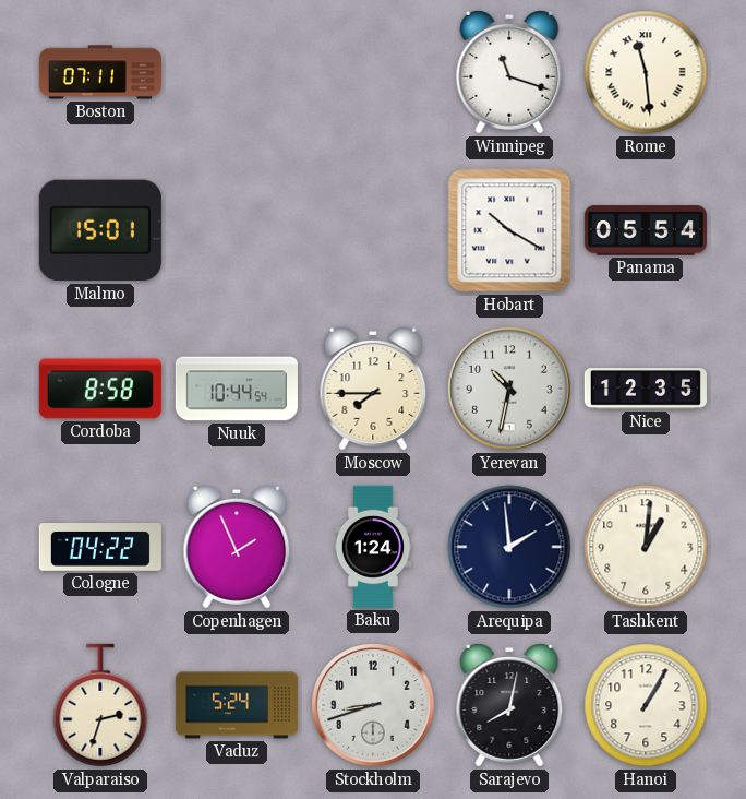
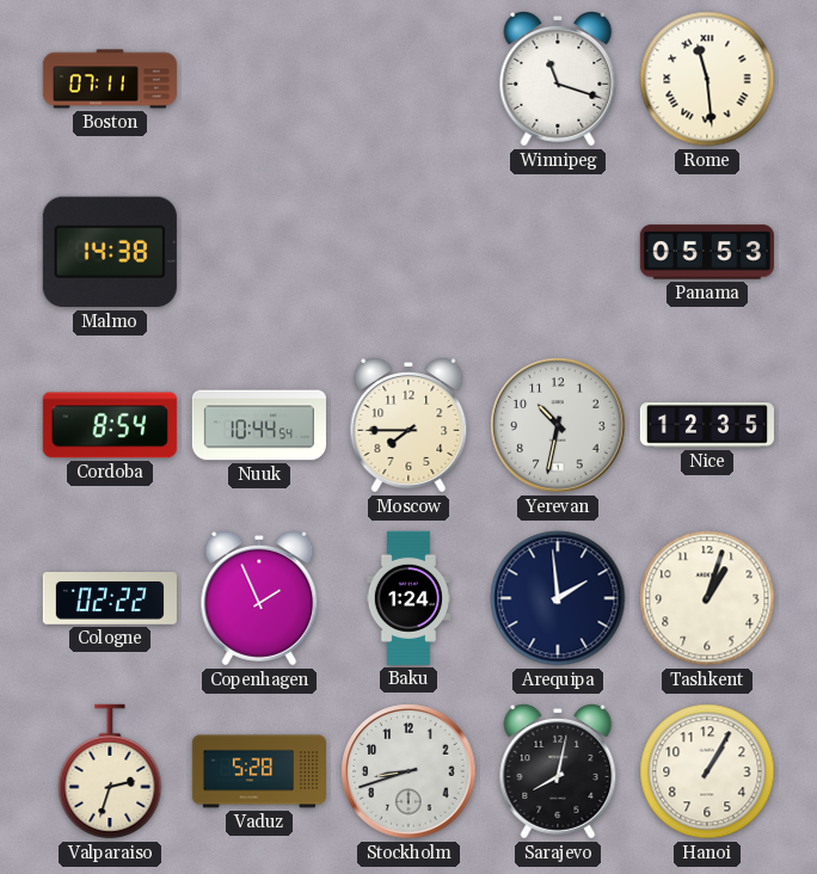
Malmo: 15:01 -> 14:38 (110, 252)
Hobart: 10:20 -> none (509, 230)
Panama: 05:54 -> 05:53 (707, 252)
Cordoba: 8:58 -> 8:54 (110, 425)
Cologne: 04:22 -> 02:22 (110, 599)
Tashkent: 1:01 -> 1:03 (707, 598)
Vaduz: 5:24 -> 5:28 (258, 771)
